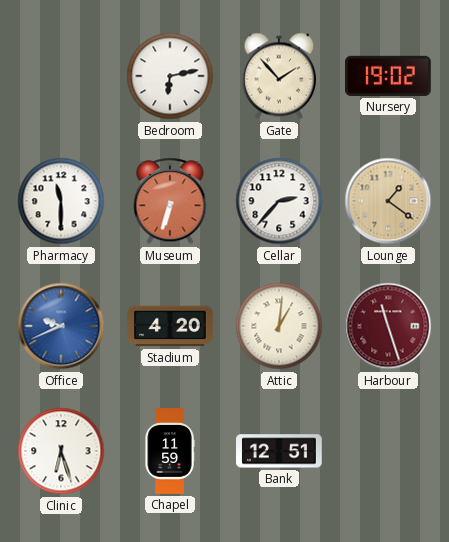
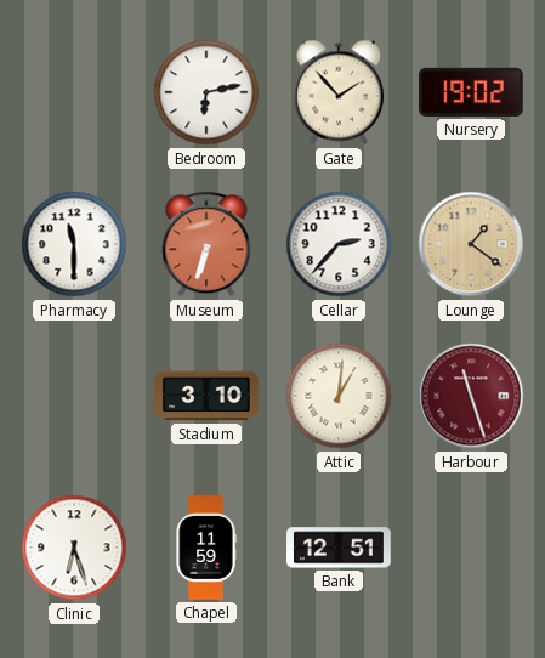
Office: 9:41 -> none (61, 326)
Stadium: 4:20 -> 3:10 (206, 396)
